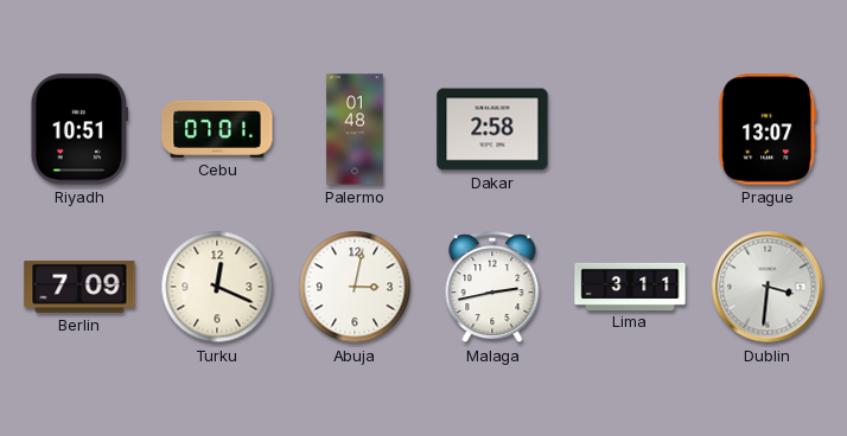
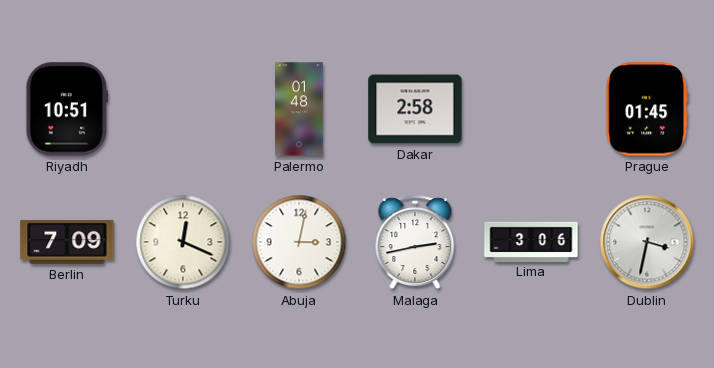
Cebu: 07:01 -> none (217, 129)
Prague: 13:07 -> 01:45 (647, 109)
Lima: 3:11 -> 3:06 (531, 241)
Dublin: 3:31 -> 3:32 (647, 242)
